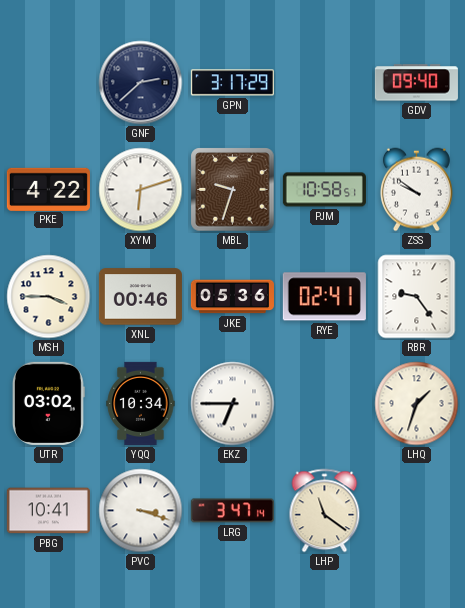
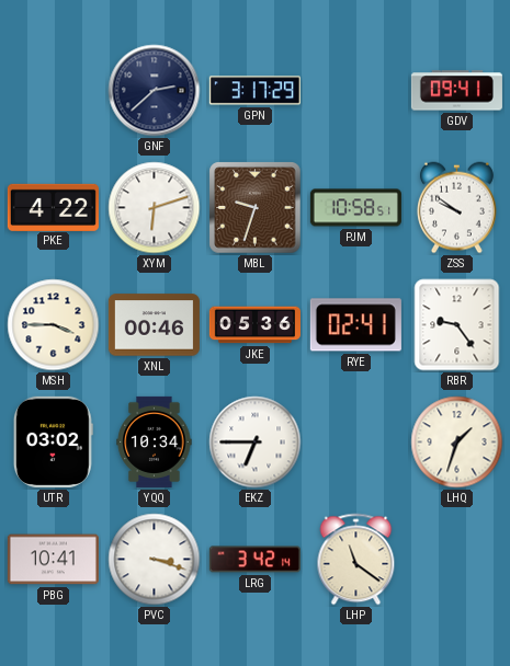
GDV: 09:40 -> 09:41 (456, 91)
LRG: 3:47 -> 3:42 (254, 560)
